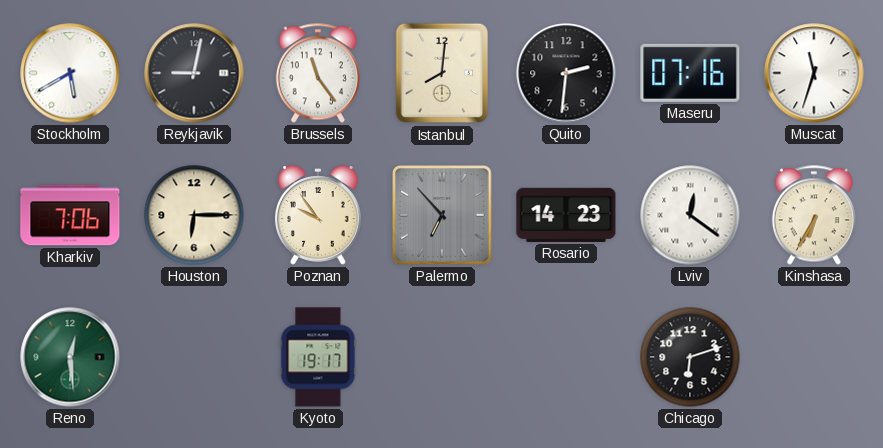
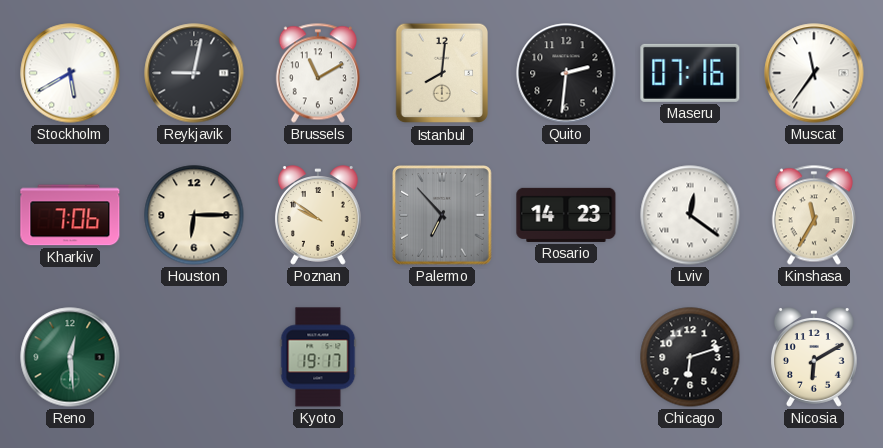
Brussels: 11:24 -> 11:10 (318, 73)
Muscat: 11:33 -> 11:36 (814, 73)
Poznan: 9:54 -> 9:51 (318, 215)
Kinshasa: 6:35 -> 11:35 (814, 215)
Nicosia: none -> 6:10 (814, 357)
